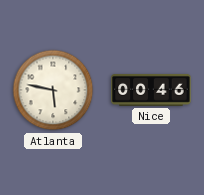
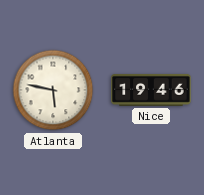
Nice: 00:46 -> 19:46 (151, 90)
